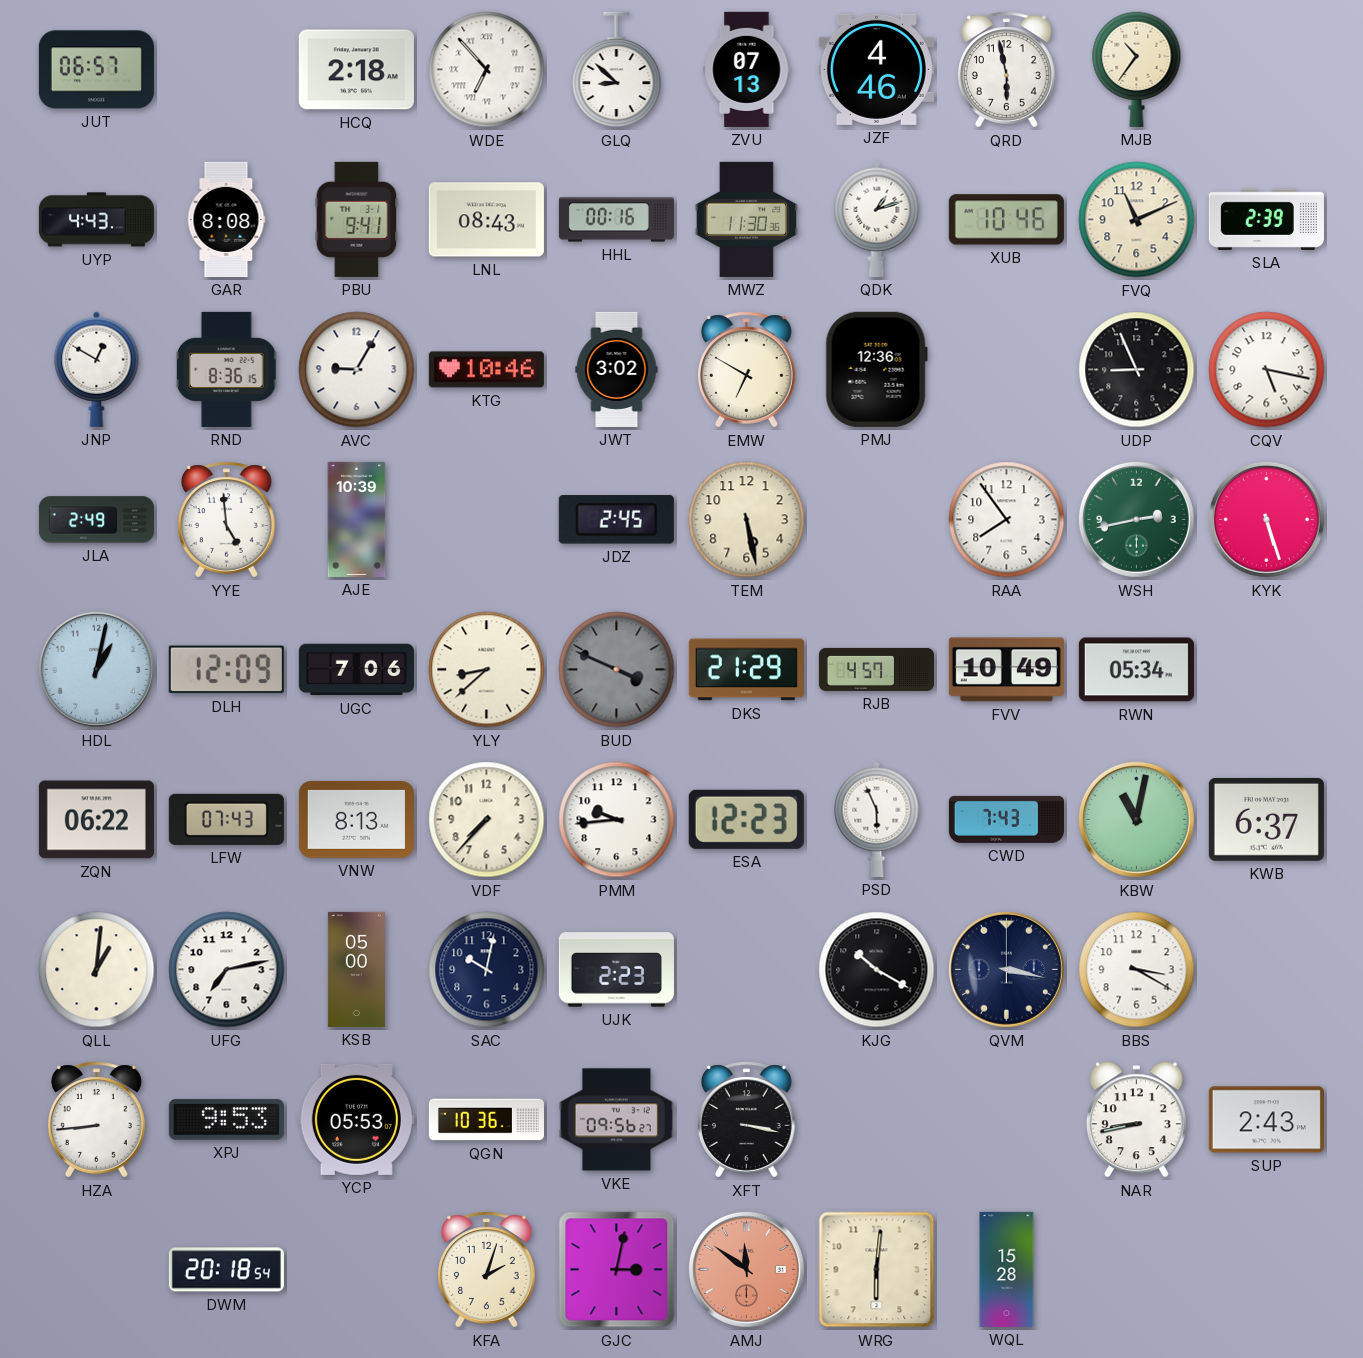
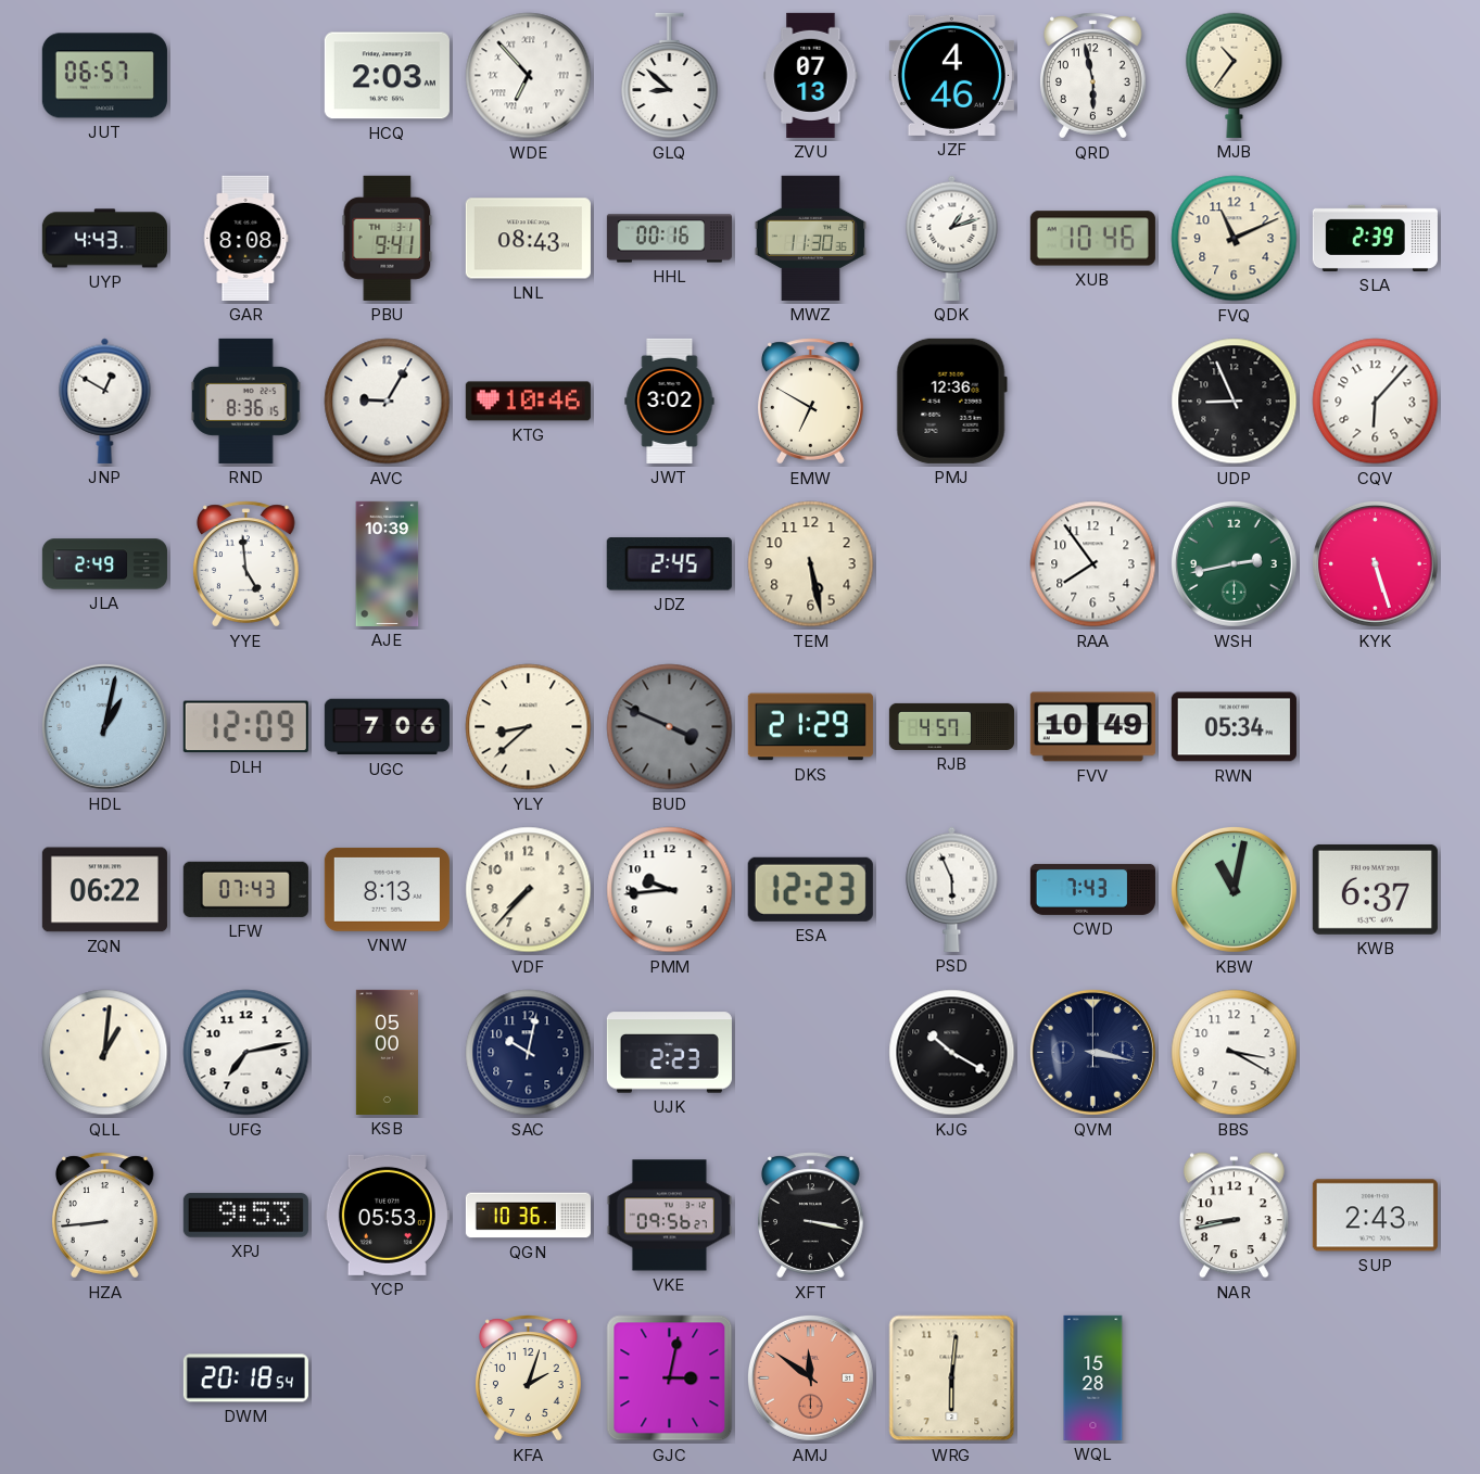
HCQ: 2:18 -> 2:03 (387, 76)
CQV: 5:17 -> 6:07 (1376, 402)
